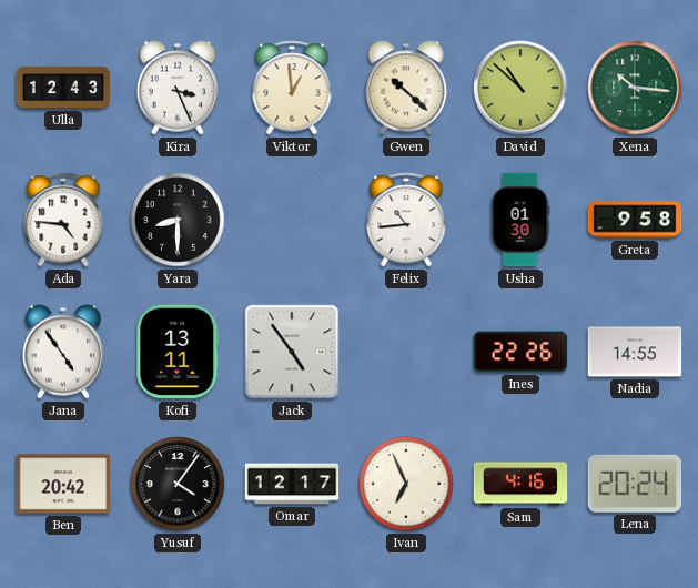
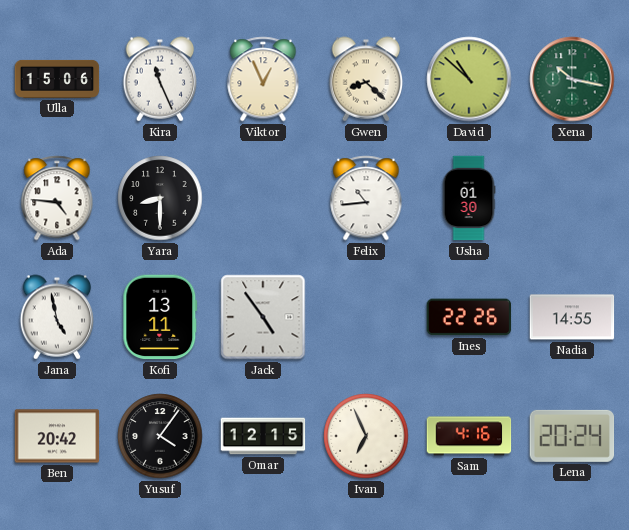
Ulla: 12:43 -> 15:06 (57, 79)
Kira: 3:26 -> 11:26 (160, 79)
Viktor: 12:59 -> 12:56 (263, 79)
Gwen: 10:22 -> 8:22 (366, 79)
Xena: 10:16 -> 10:17 (572, 79)
Greta: 9:58 -> none (635, 220)
Jana: 4:54 -> 4:58 (57, 317)
Omar: 12:17 -> 12:15 (263, 436)
